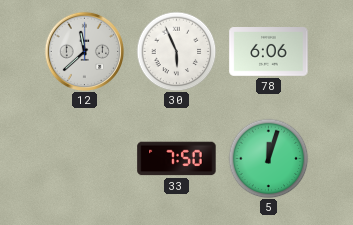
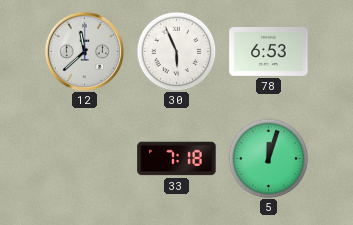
78: 6:06 -> 6:53 (269, 52)
33: 7:50 -> 7:18 (177, 159)
